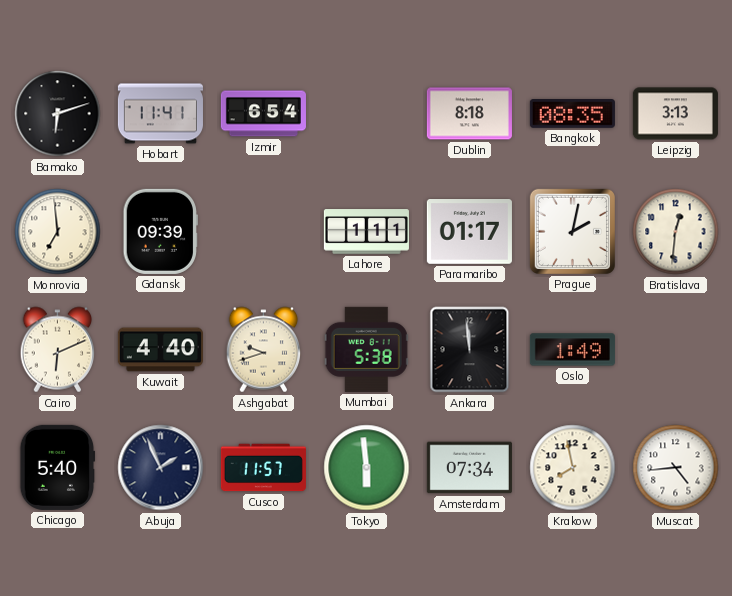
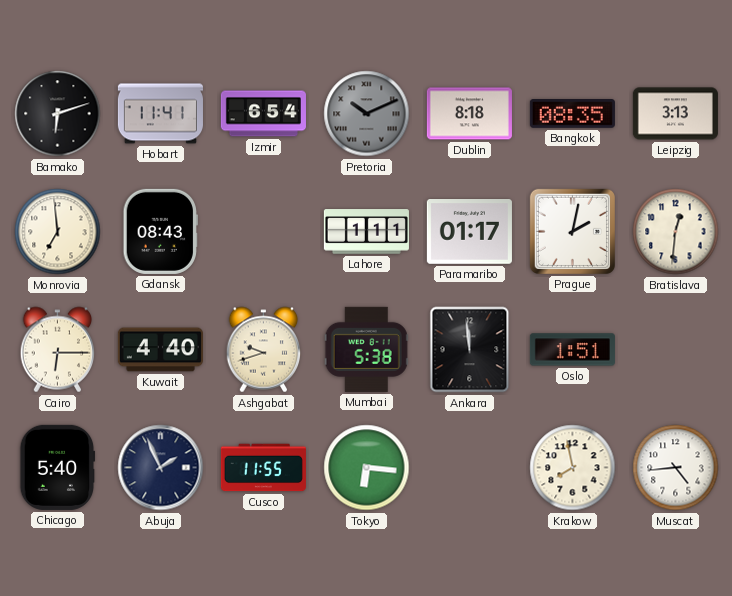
Pretoria: none -> 10:11 (367, 114)
Gdansk: 09:39 -> 08:43 (160, 231)
Cairo: 6:11 -> 6:15 (58, 350)
Oslo: 1:49 -> 1:51 (572, 350)
Cusco: 11:57 -> 11:55 (263, 468)
Tokyo: 5:59 -> 6:16 (367, 468)
Amsterdam: 07:34 -> none (469, 468)
